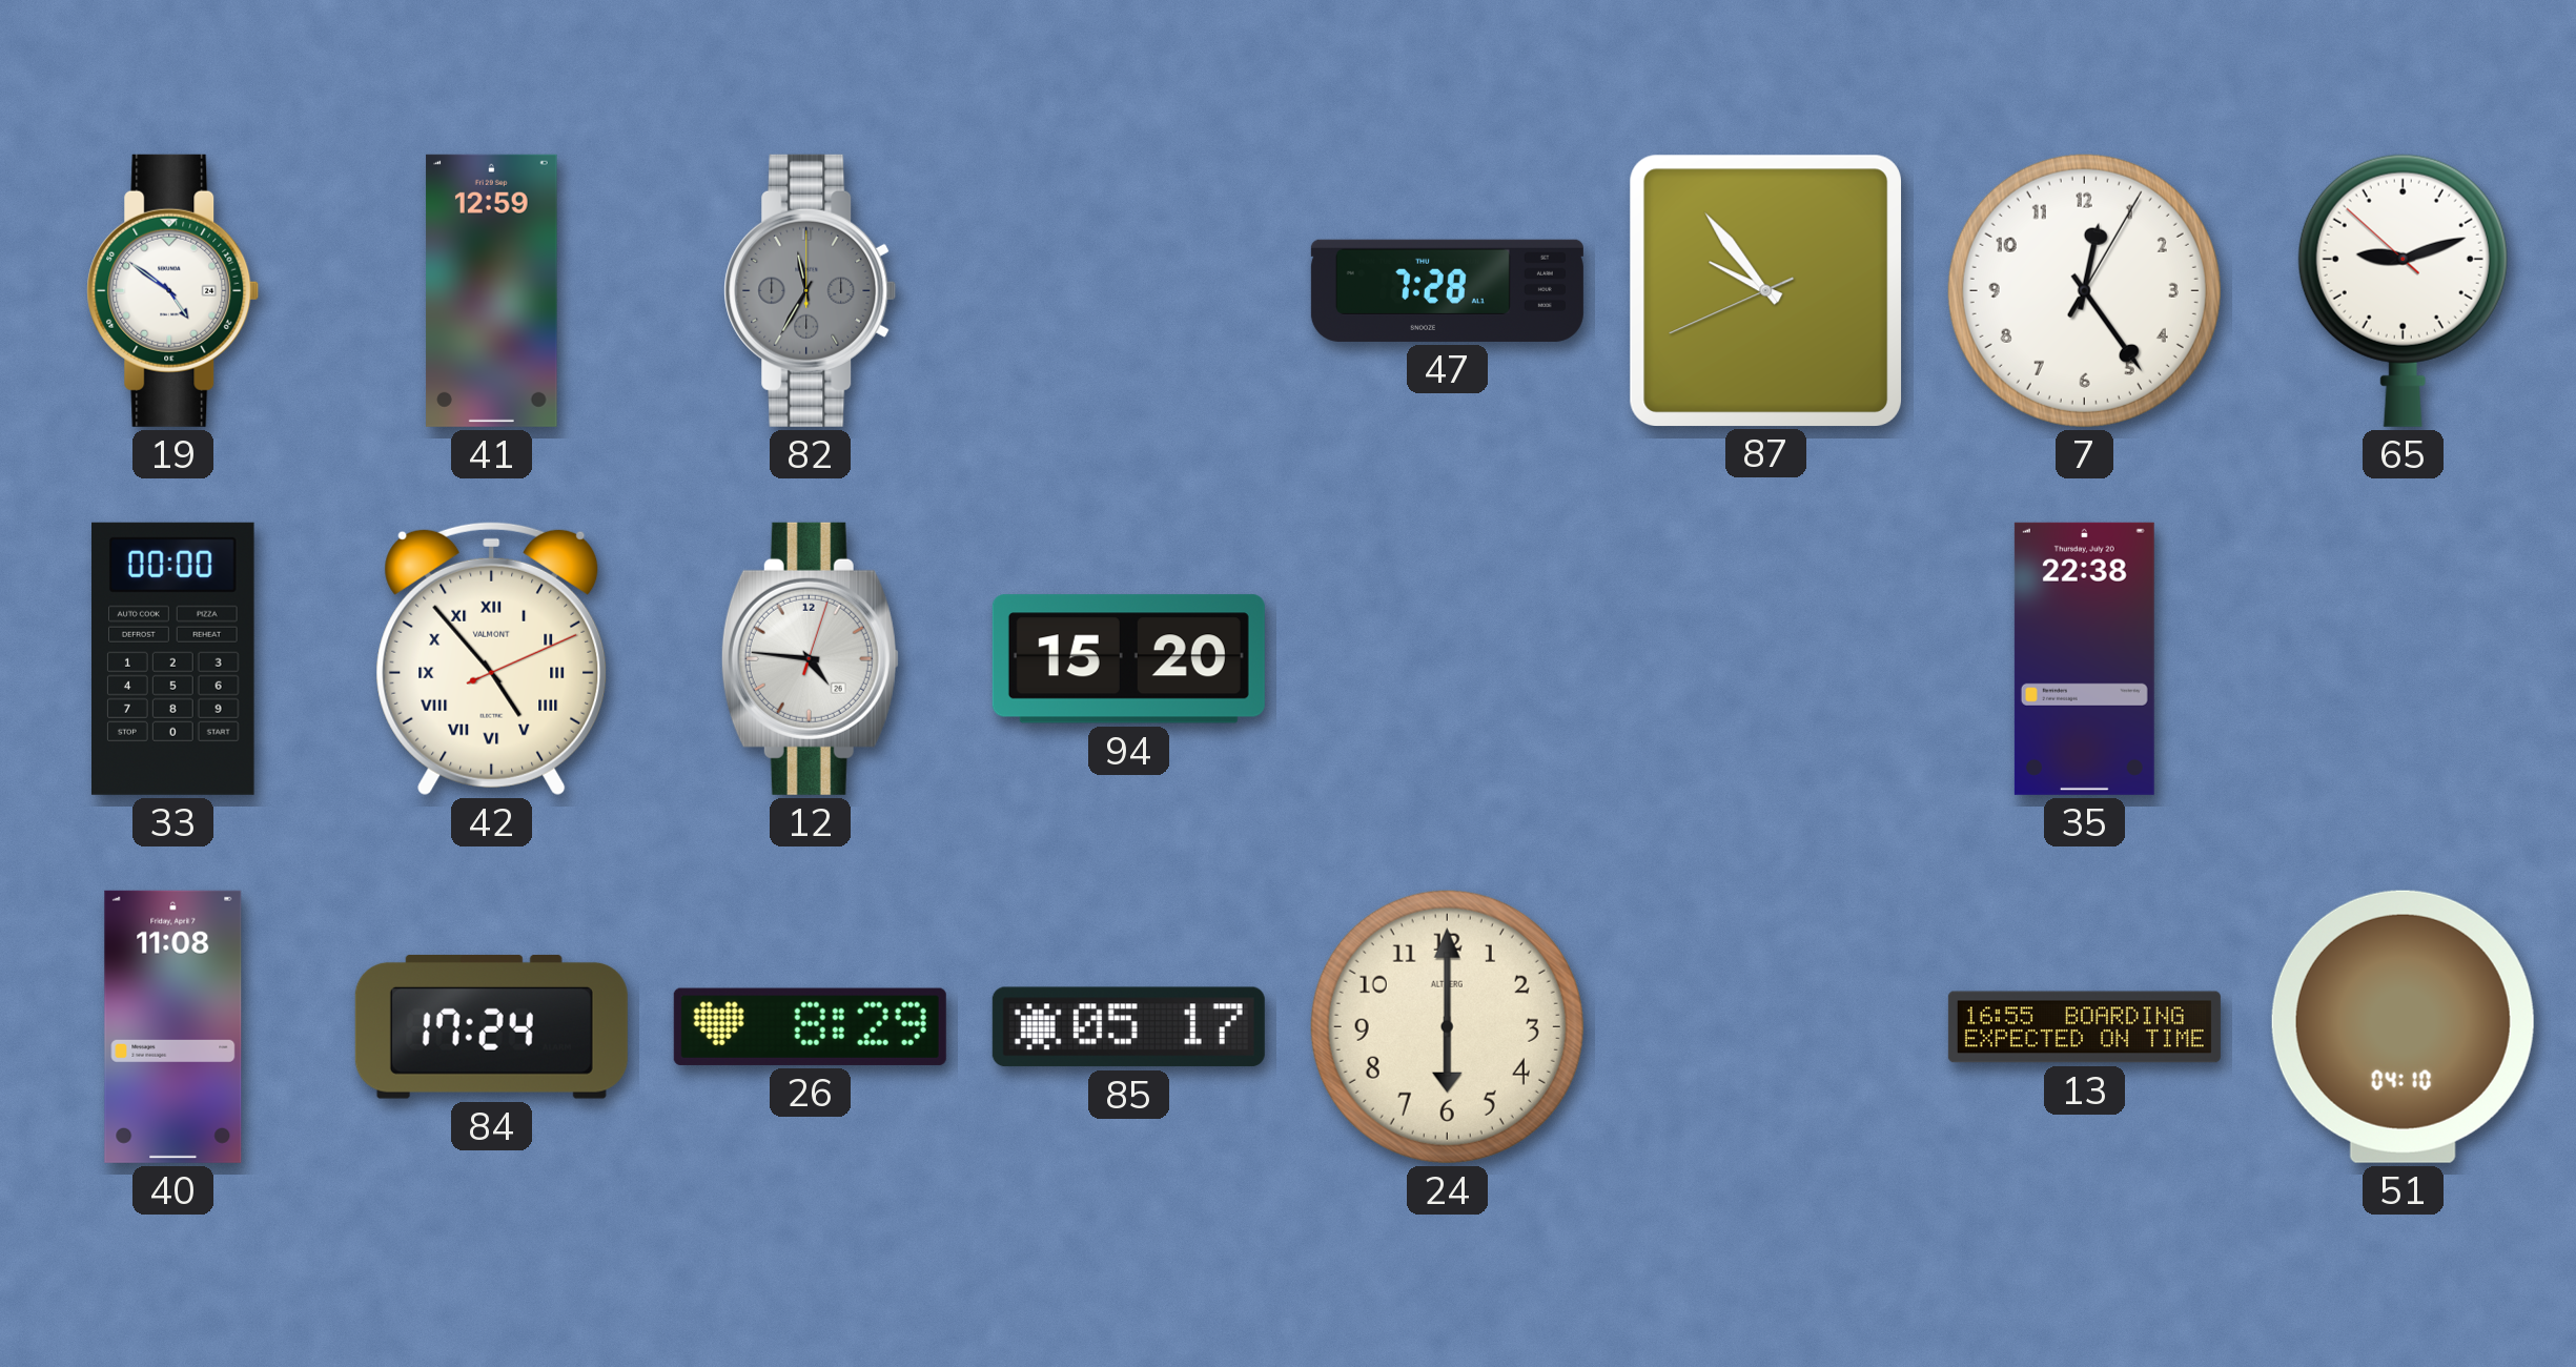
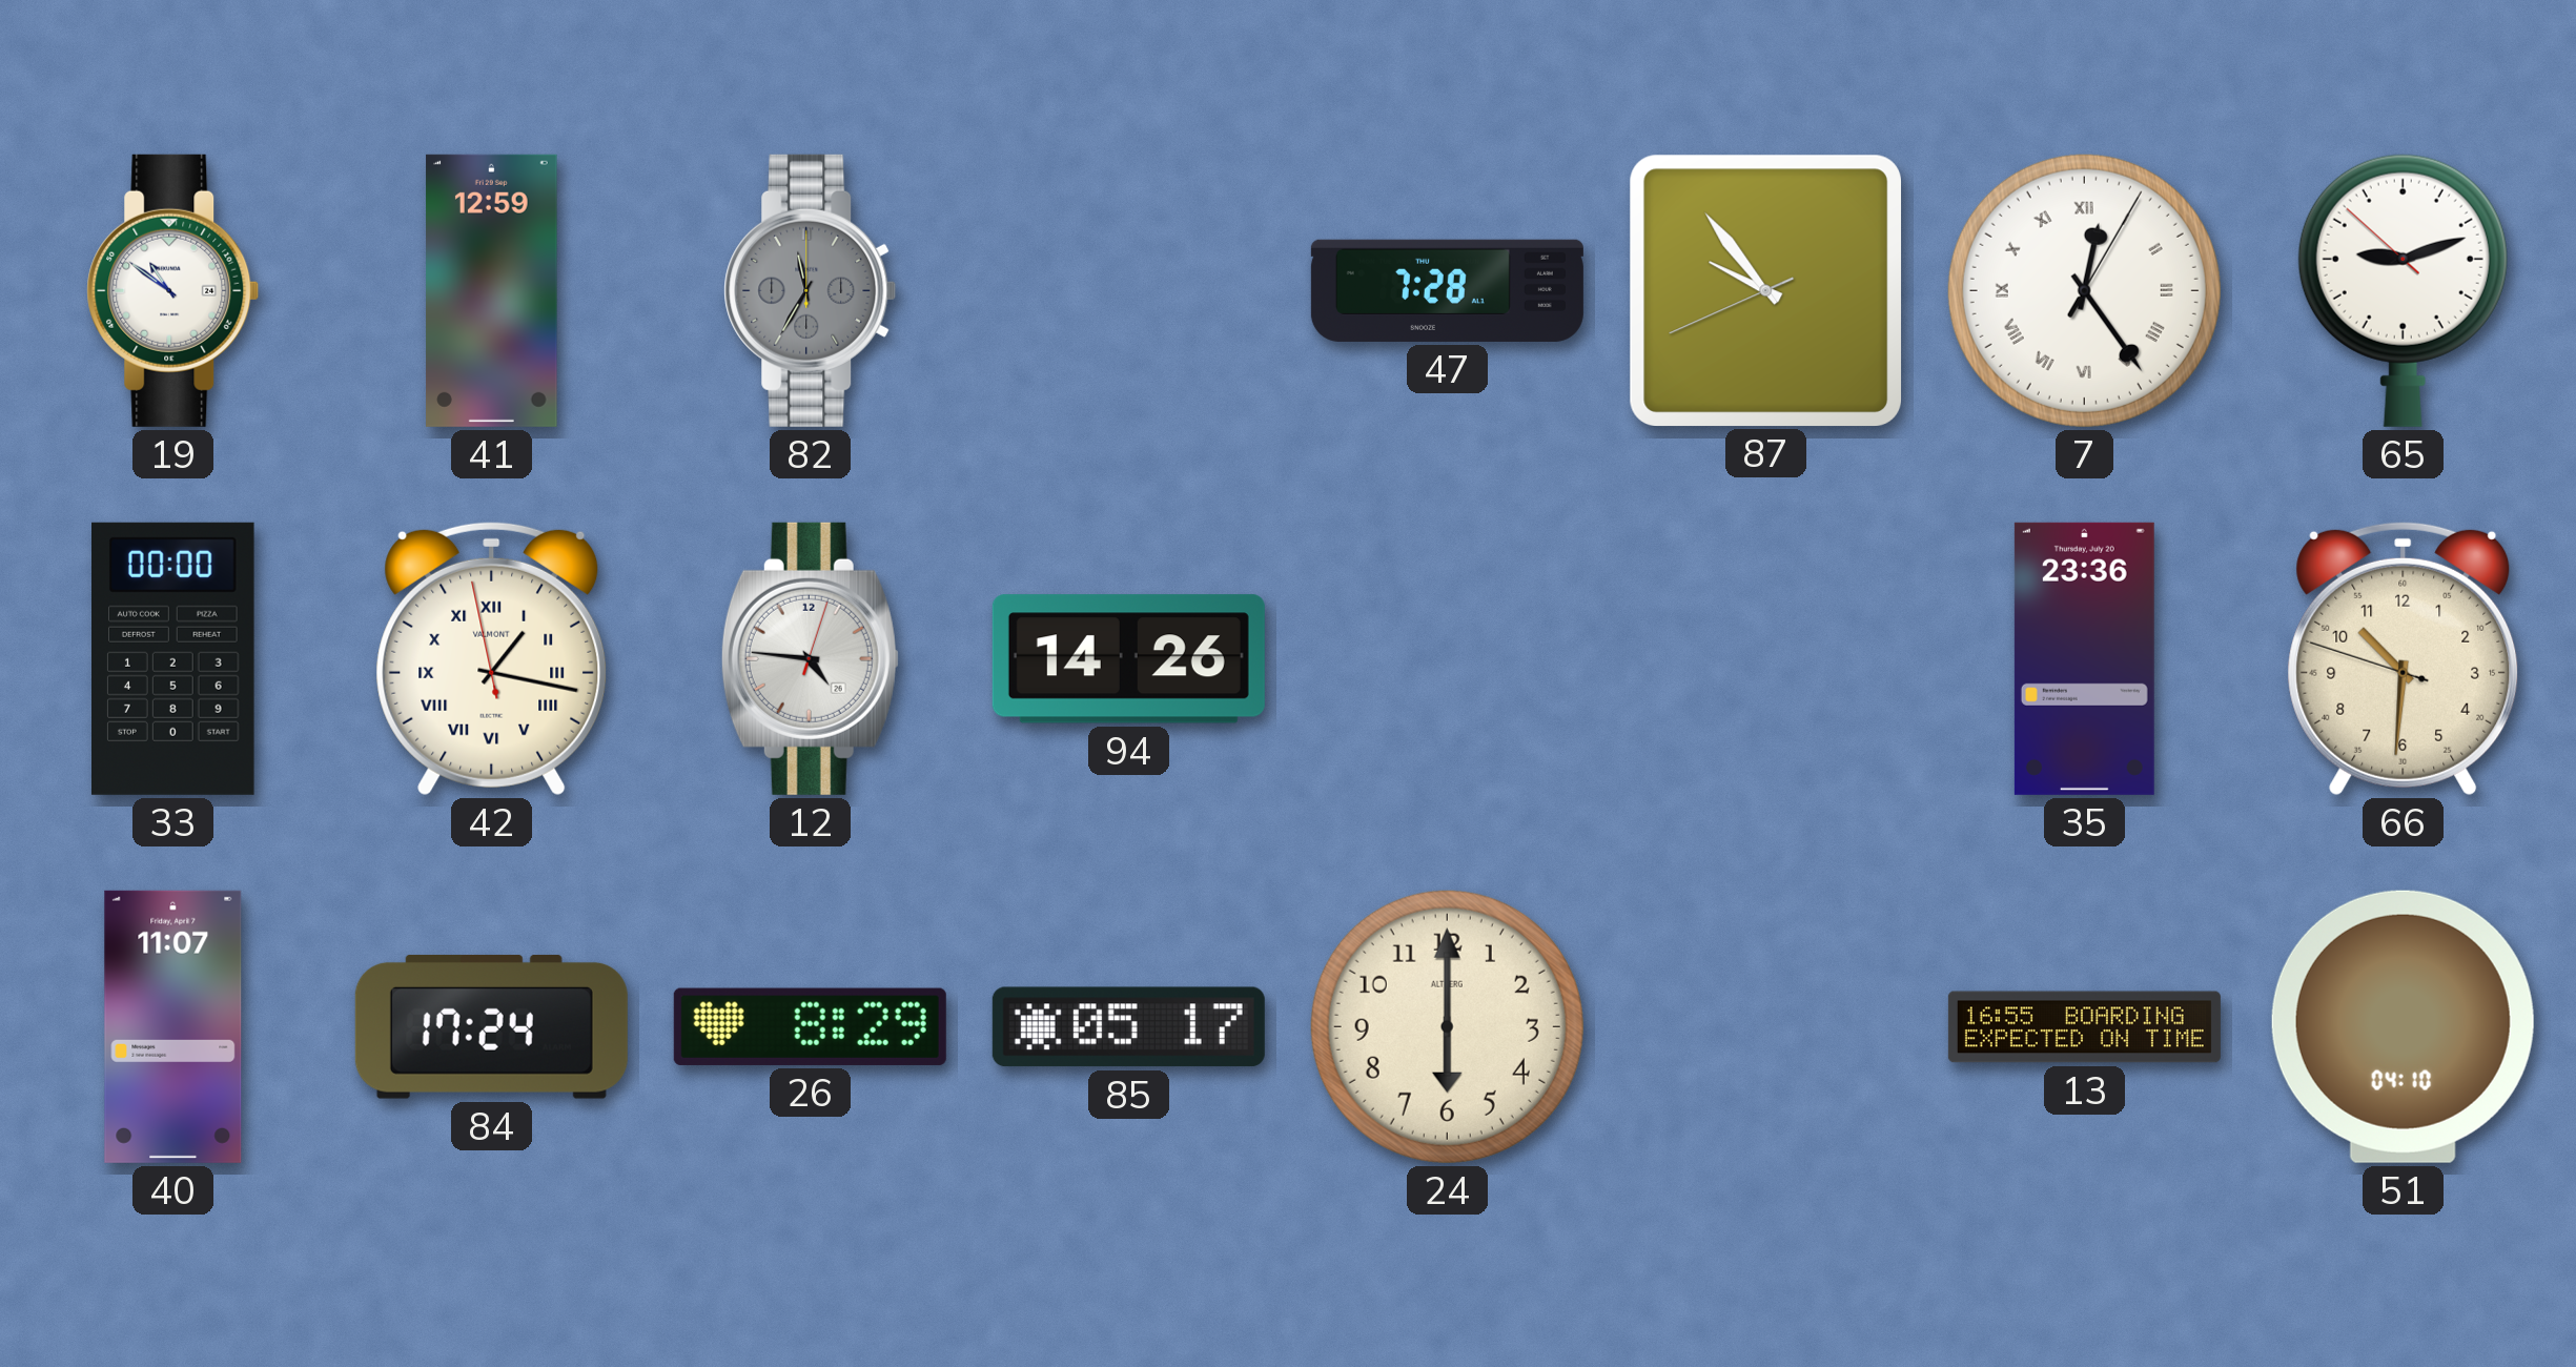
19: 4:51 -> 10:51 (173, 290)
7 numerals: Arabic -> Roman (2084, 290)
42: 4:53 -> 1:16 (492, 658)
94: 15:20 -> 14:26 (1128, 659)
35: 22:38 -> 23:36 (2084, 658)
66: none -> 10:30 (2404, 658)
40: 11:08 -> 11:07 (173, 1026)
